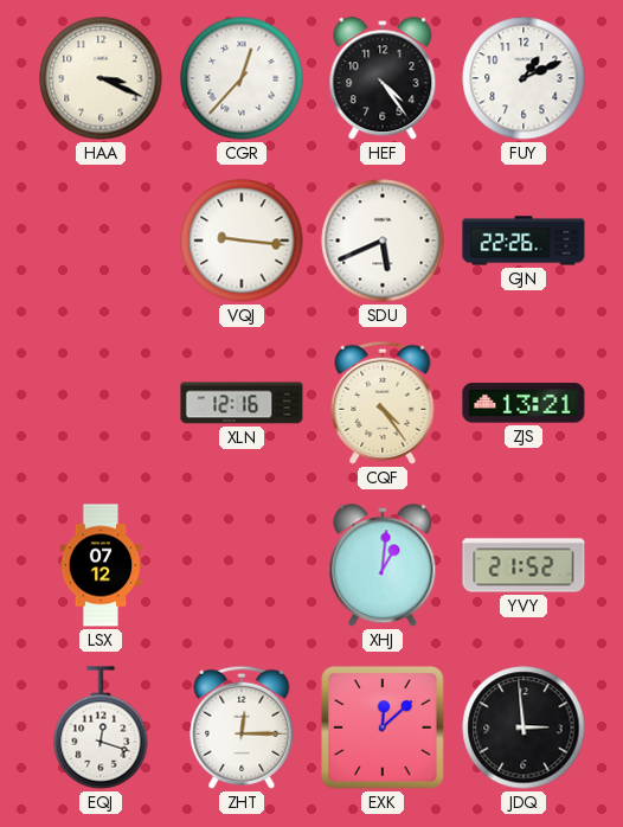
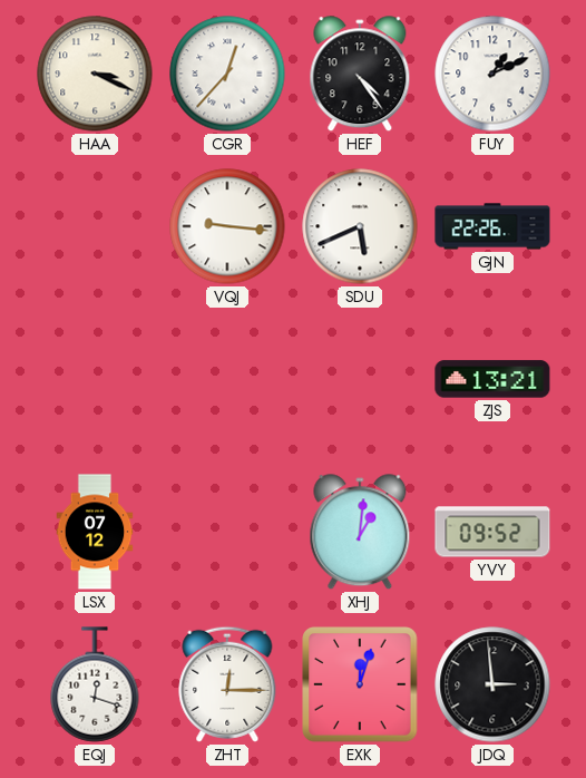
XLN: 12:16 -> none (242, 403)
CQF: 4:24 -> none (383, 403)
YVY: 21:52 -> 09:52 (492, 532)
EXK: 12:08 -> 12:03 (360, 684)
